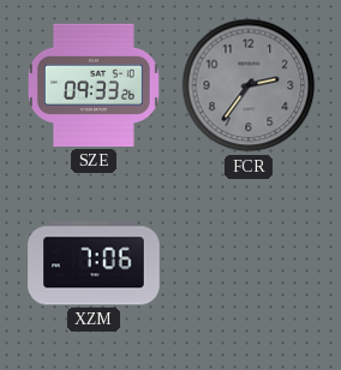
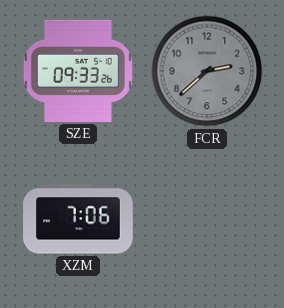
FCR: 2:36 -> 2:38 (207, 71)
